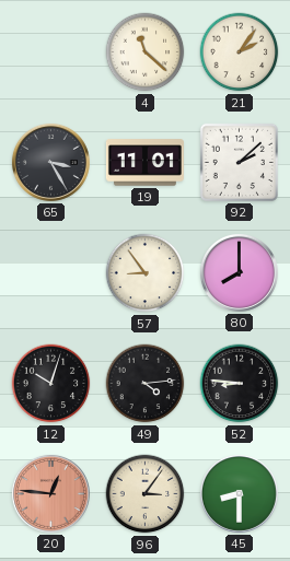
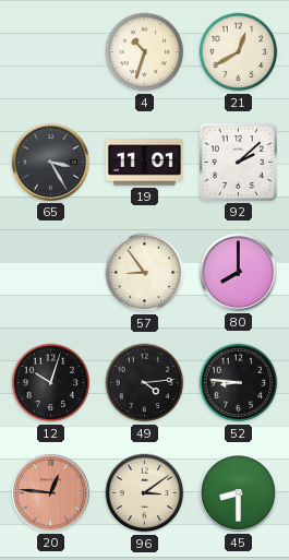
4: 11:22 -> 10:33 (145, 52)
21: 2:06 -> 12:40 (239, 52)
96: 3:06 -> 3:09 (145, 493)
